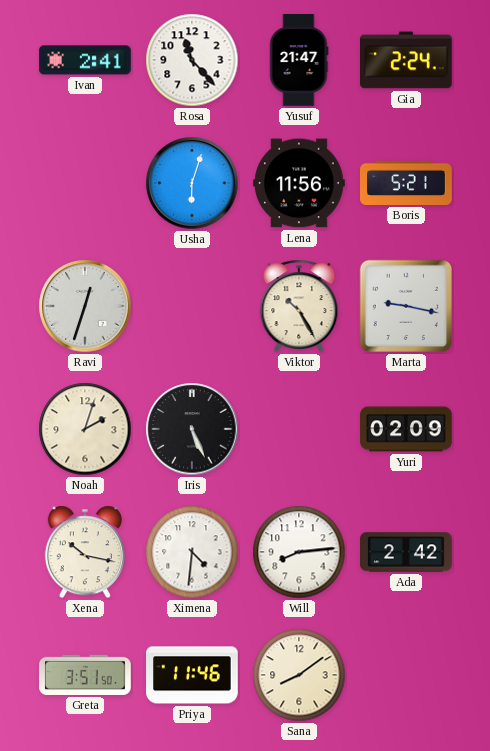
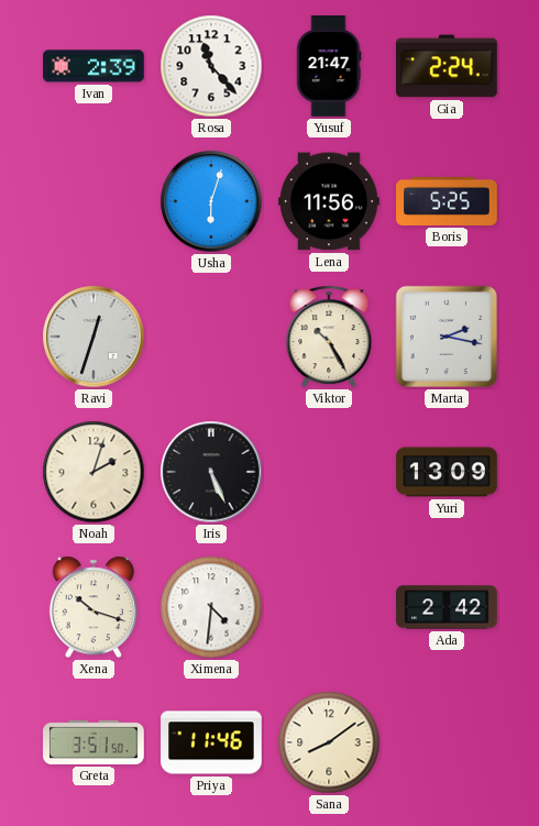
Ivan: 2:41 -> 2:39 (94, 66)
Boris: 5:21 -> 5:25 (447, 201)
Marta: 9:17 -> 2:17 (447, 337)
Yuri: 02:09 -> 13:09 (447, 472)
Xena: 10:17 -> 10:18 (94, 607)
Will: 8:14 -> none (299, 552)
